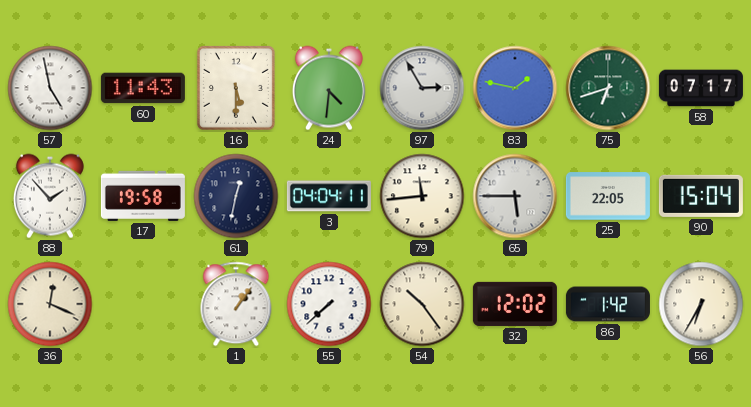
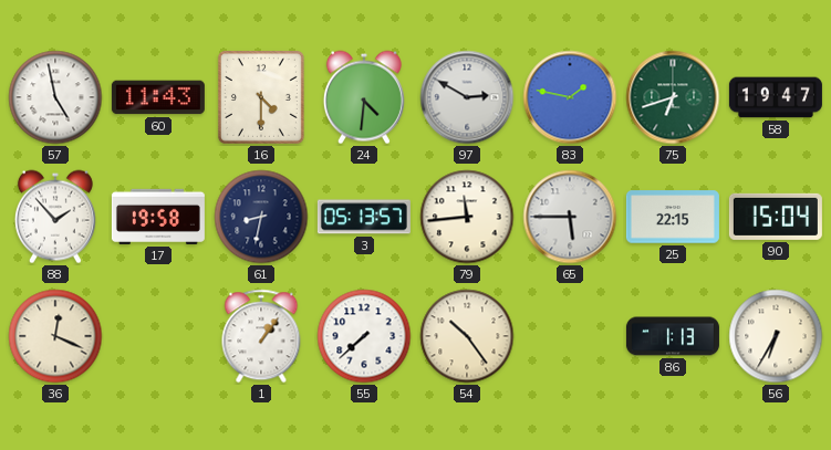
16: 5:30 -> 4:30 (261, 97)
97: 2:55 -> 2:50 (467, 97)
58: 07:17 -> 19:47 (776, 97)
61: 12:32 -> 8:32 (261, 217)
3: 04:04 -> 05:13 (364, 217)
25: 22:05 -> 22:15 (673, 217)
32: 12:02 -> none (515, 304)
86: 1:42 -> 1:13 (673, 336)
